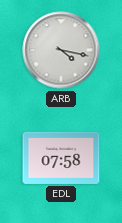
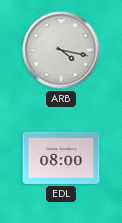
EDL: 07:58 -> 08:00 (61, 158)
